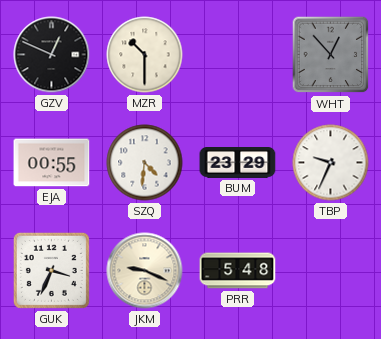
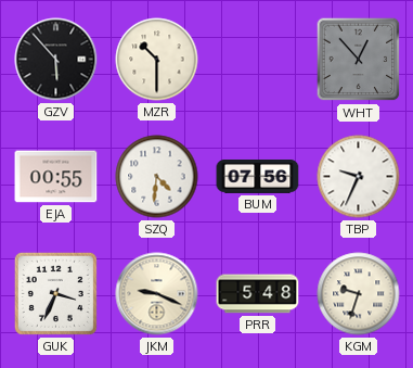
GZV: 12:49 -> 5:53 (56, 60)
BUM: 23:29 -> 07:56 (258, 177)
KGM: none -> 9:33 (359, 294)
